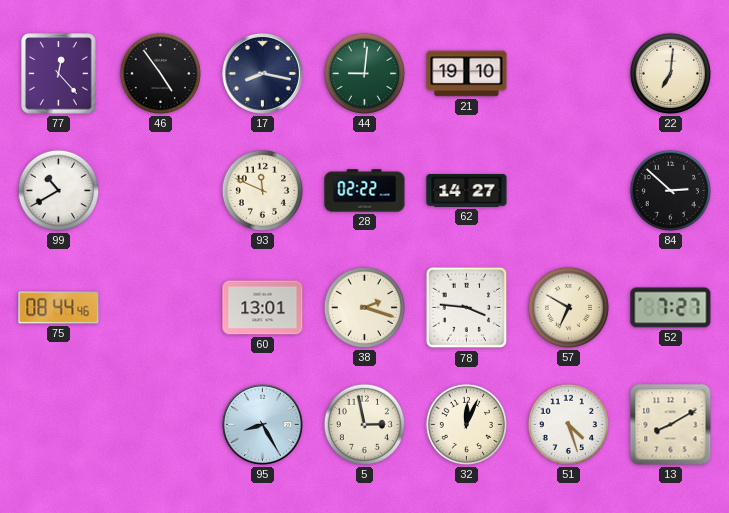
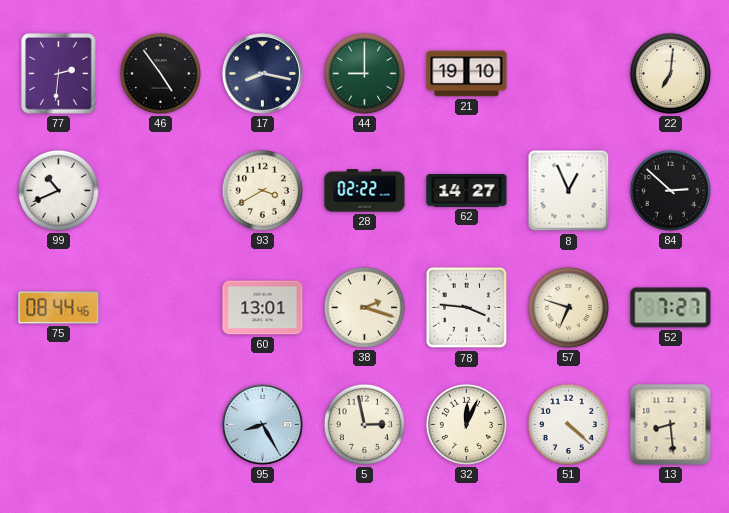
77: 12:23 -> 2:31 (59, 74)
44: 9:01 -> 9:00 (364, 73)
99: 10:40 -> 10:41 (58, 190)
93: 11:49 -> 3:40 (262, 190)
8: none -> 12:56 (569, 191)
57: 6:50 -> 6:48 (568, 307)
51: 4:27 -> 4:22 (568, 424)
13: 8:10 -> 8:29 (671, 425)
